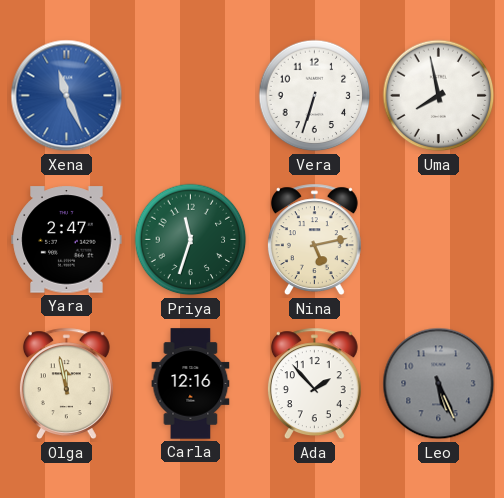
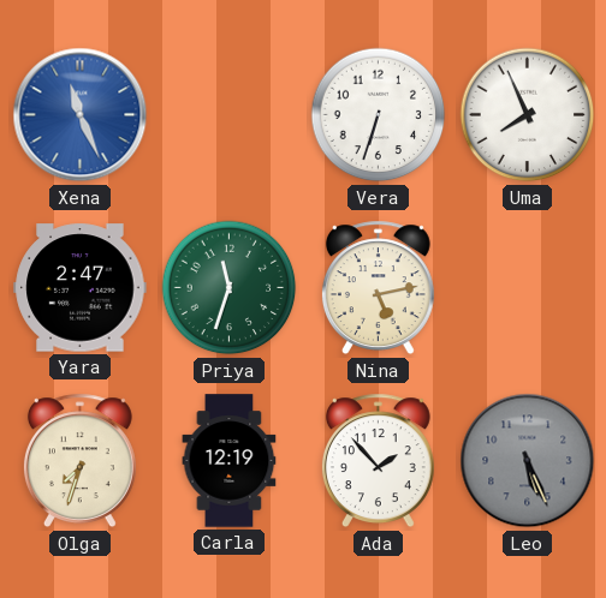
Uma: 7:58 -> 7:56 (528, 115)
Olga: 11:58 -> 7:33 (79, 461)
Carla: 12:16 -> 12:19 (230, 461)
